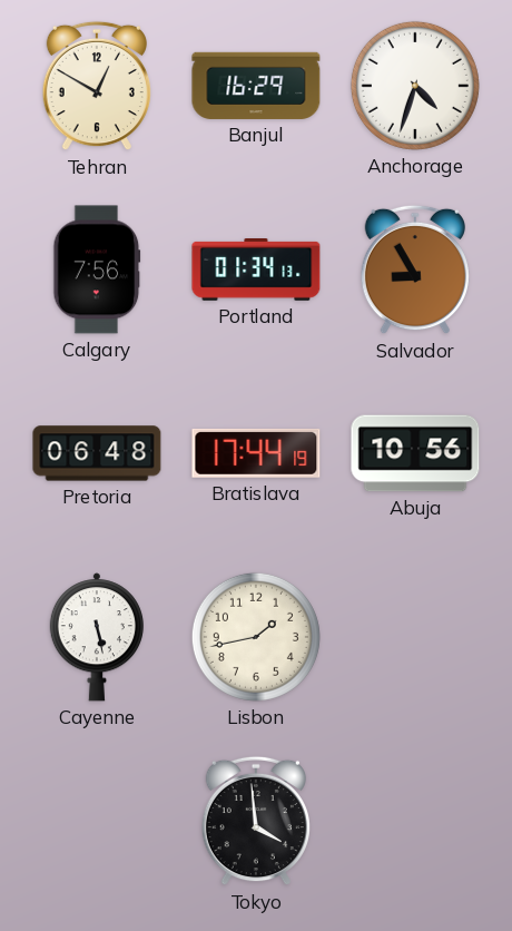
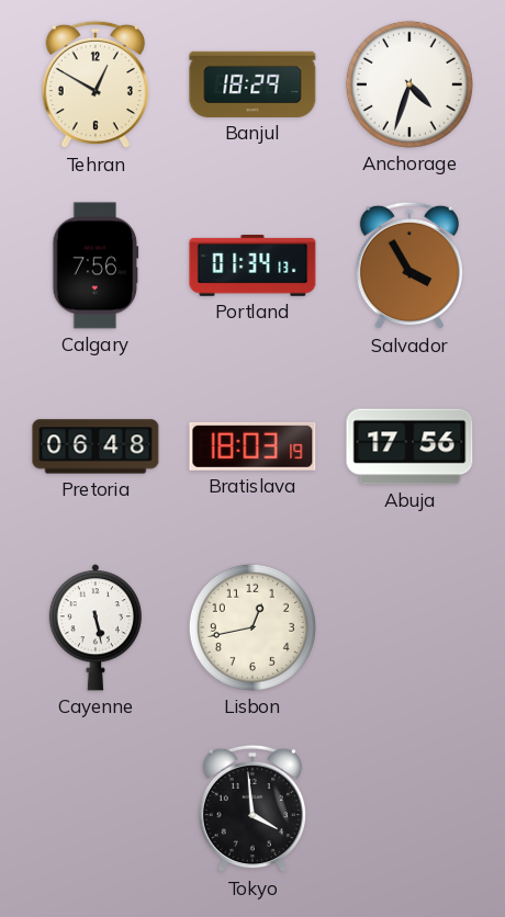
Banjul: 16:29 -> 18:29 (252, 84)
Salvador: 8:55 -> 3:55 (409, 265)
Bratislava: 17:44 -> 18:03 (252, 446)
Abuja: 10:56 -> 17:56 (409, 446)
Lisbon: 1:43 -> 12:43 (252, 627)
